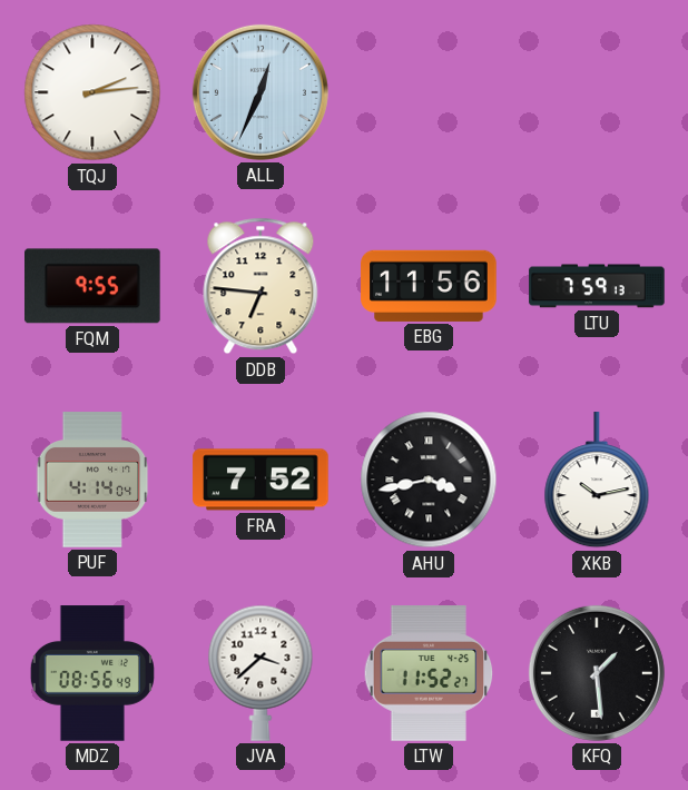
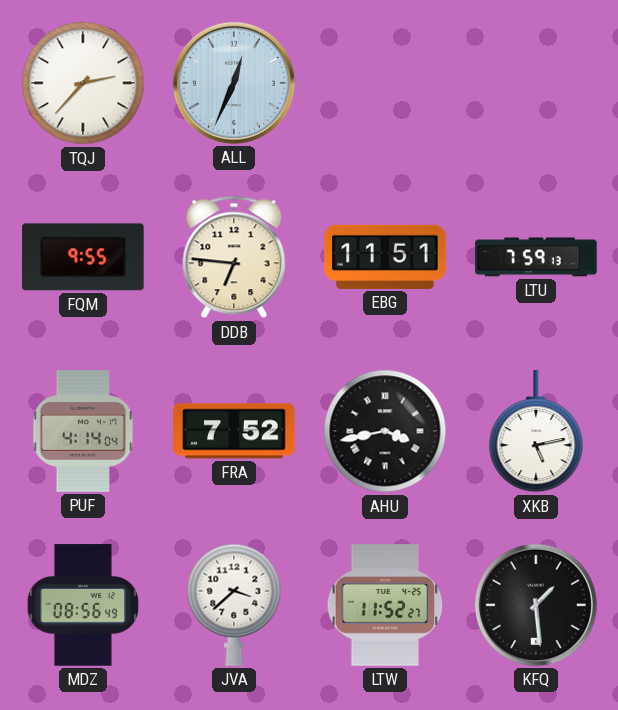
TQJ: 2:14 -> 2:37 (83, 83)
EBG: 11:56 -> 11:51 (385, 257)
XKB: 10:13 -> 5:13 (536, 432)
